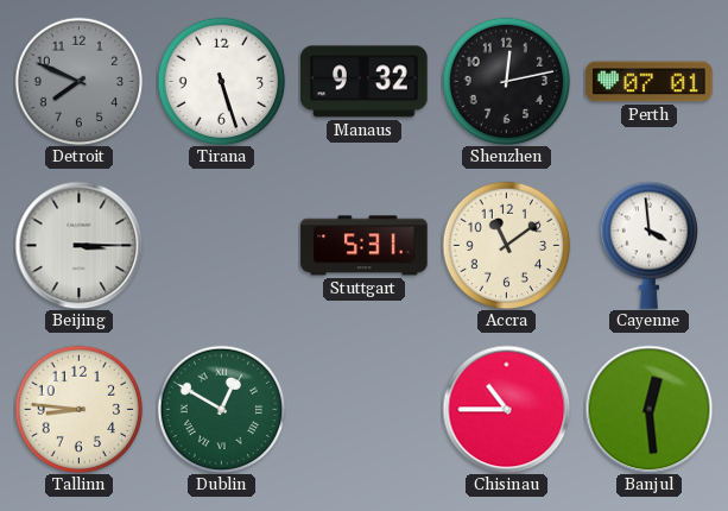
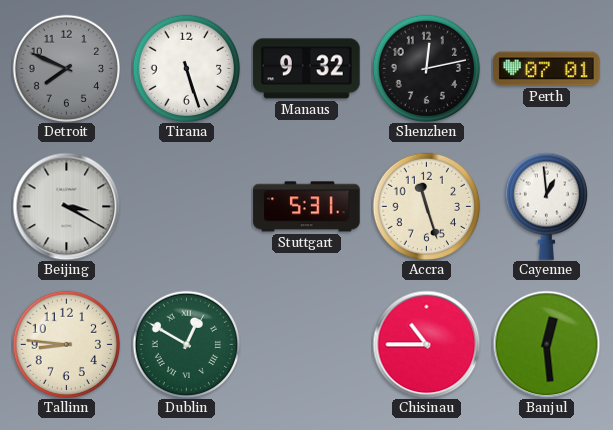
Beijing: 3:15 -> 3:20 (66, 206)
Accra: 11:09 -> 11:27 (426, 206)
Cayenne: 3:59 -> 12:59 (546, 206)
